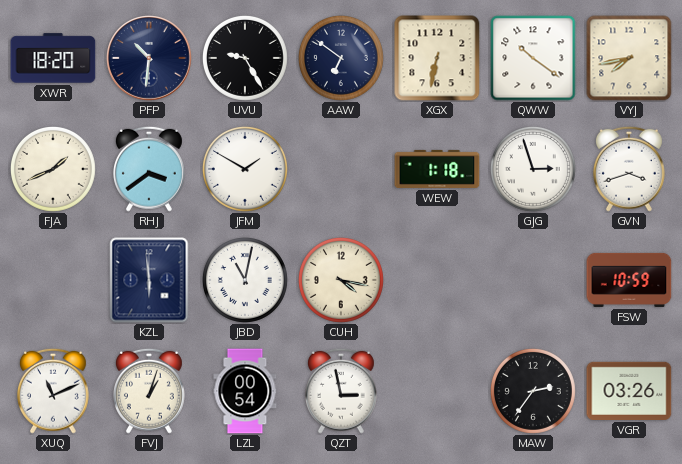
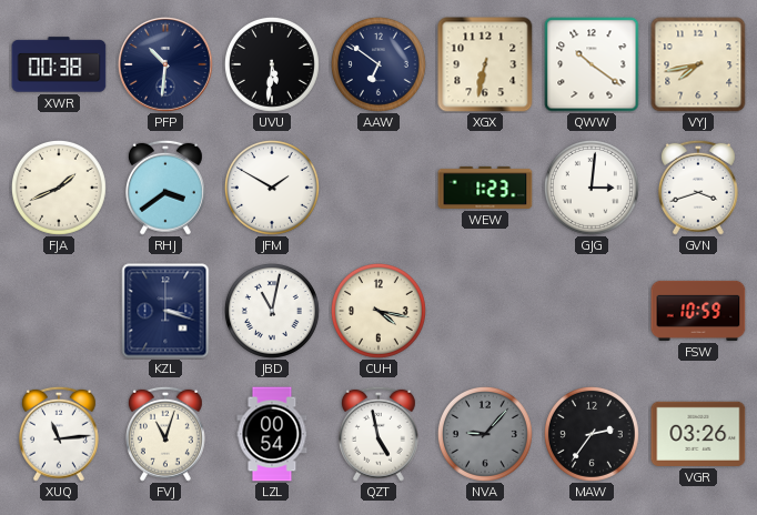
XWR: 18:20 -> 00:38 (59, 64)
UVU: 9:25 -> 5:31 (272, 64)
WEW: 1:18 -> 1:23 (485, 188)
GJG: 2:57 -> 3:01 (592, 188)
KZL: 5:59 -> 3:18 (165, 311)
XUQ: 11:11 -> 11:14 (59, 434)
FVJ: 1:03 -> 11:03 (165, 434)
QZT: 2:58 -> 4:58 (378, 434)
NVA: none -> 9:07 (485, 434)
